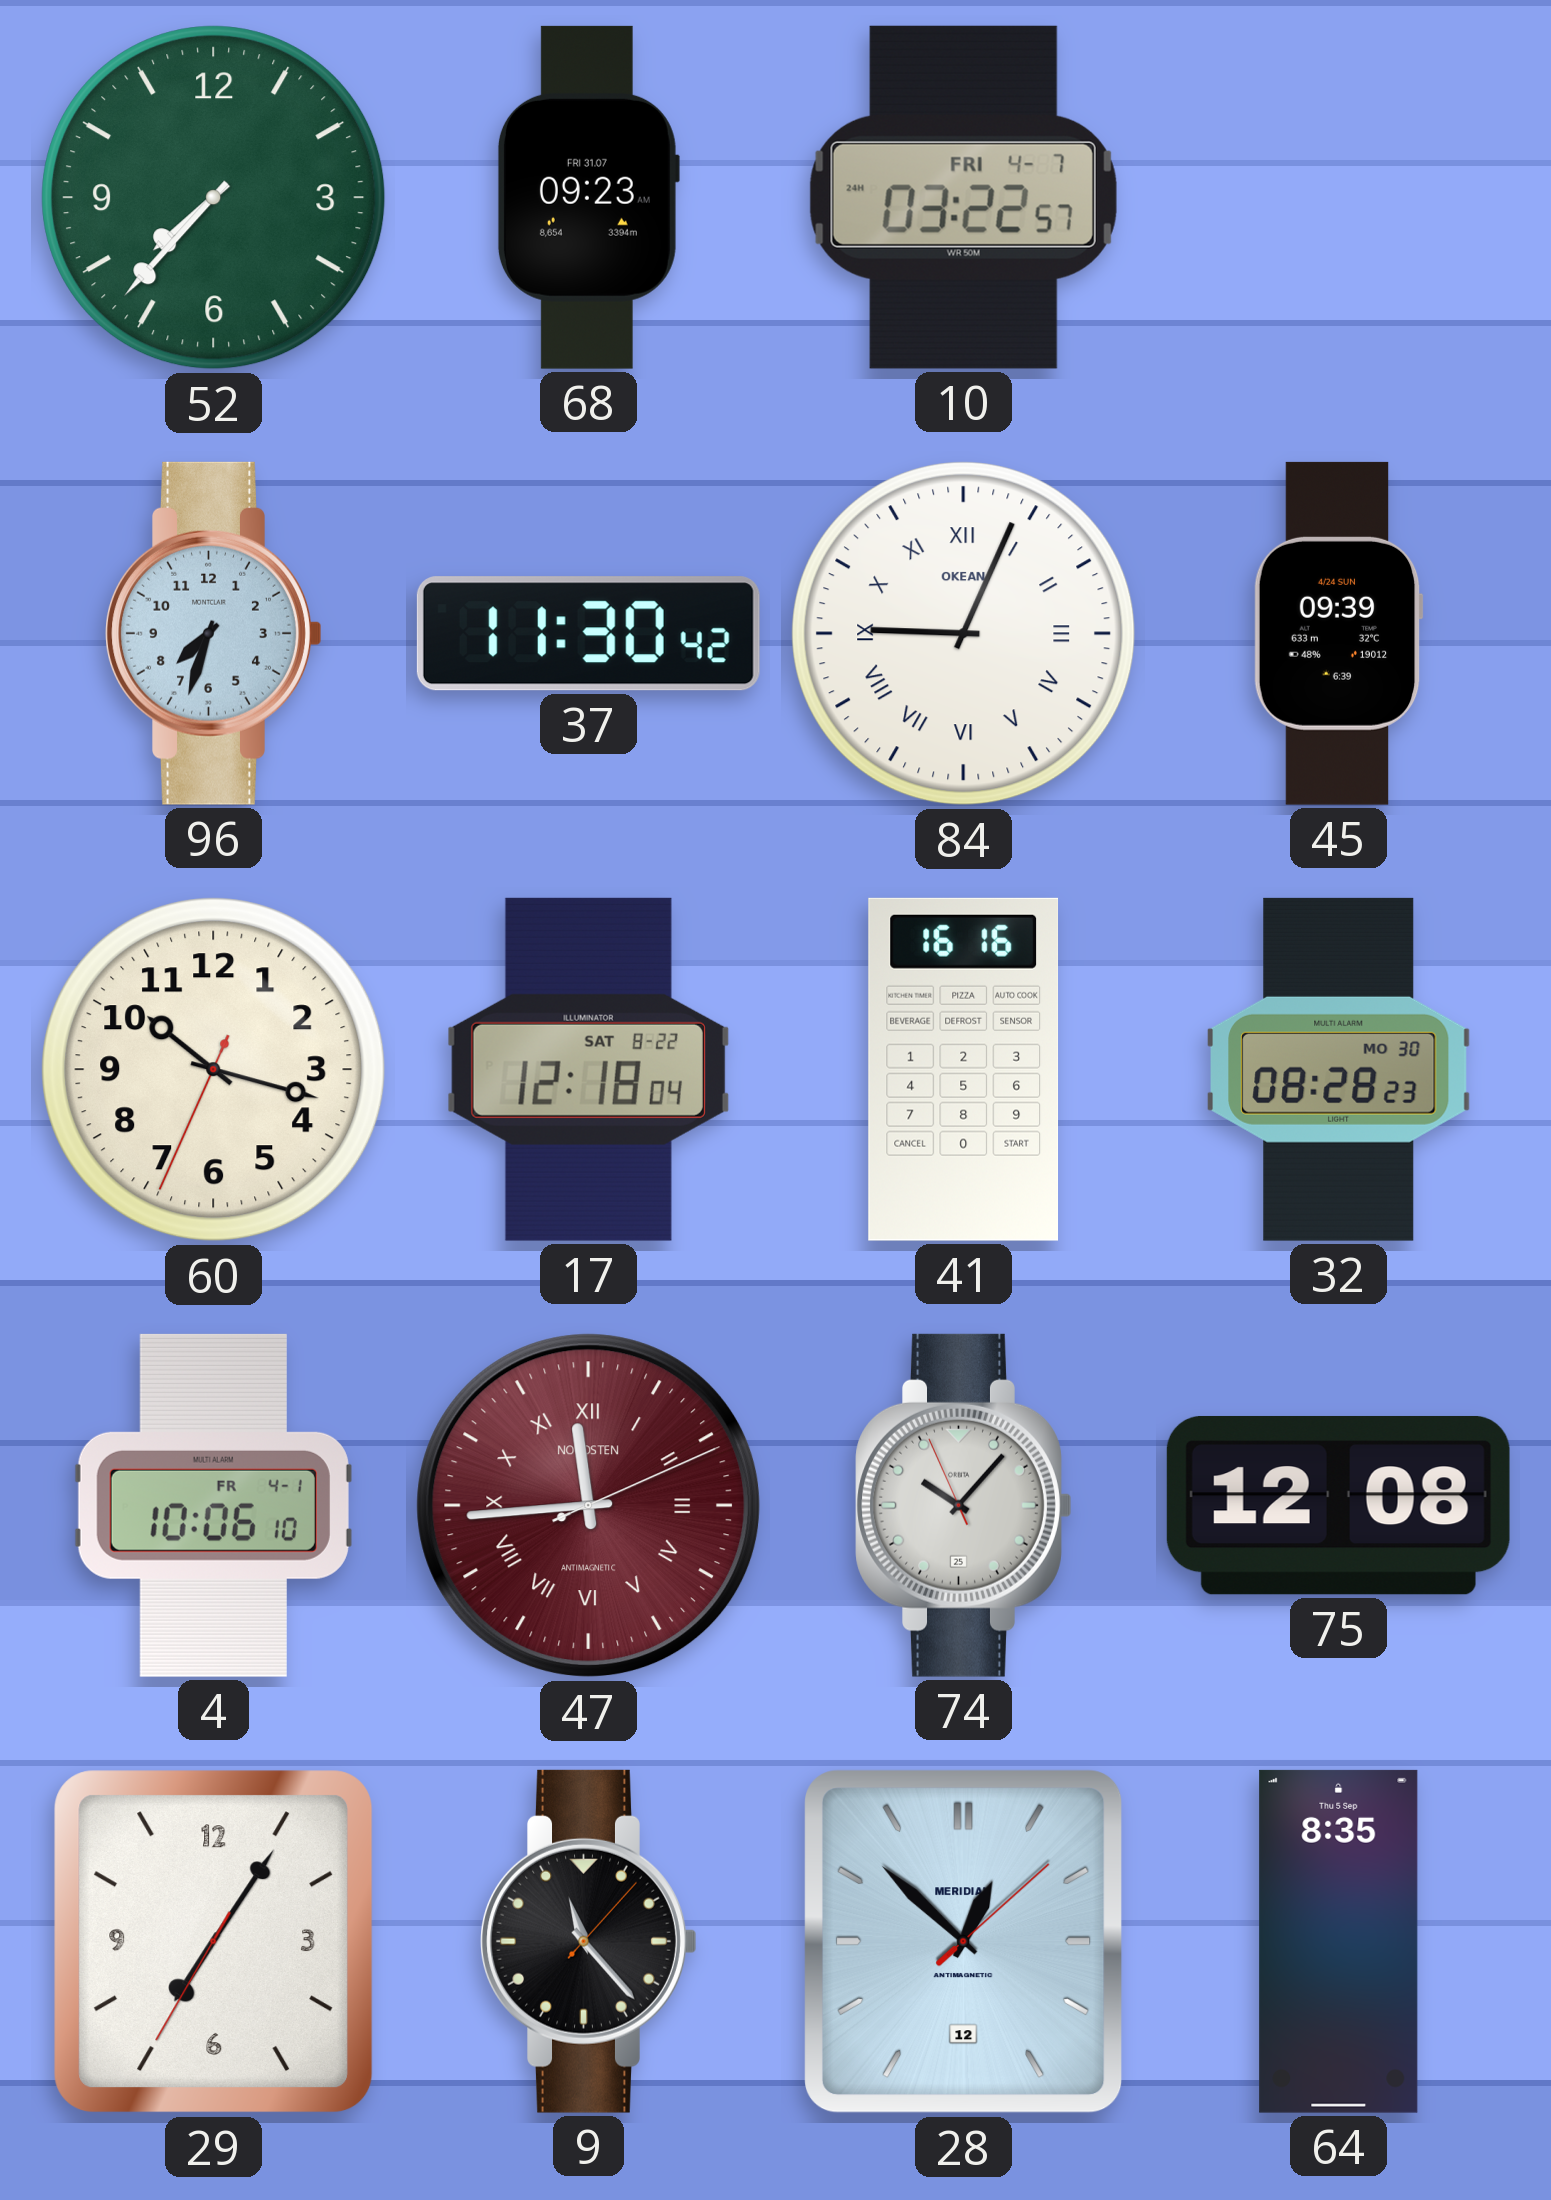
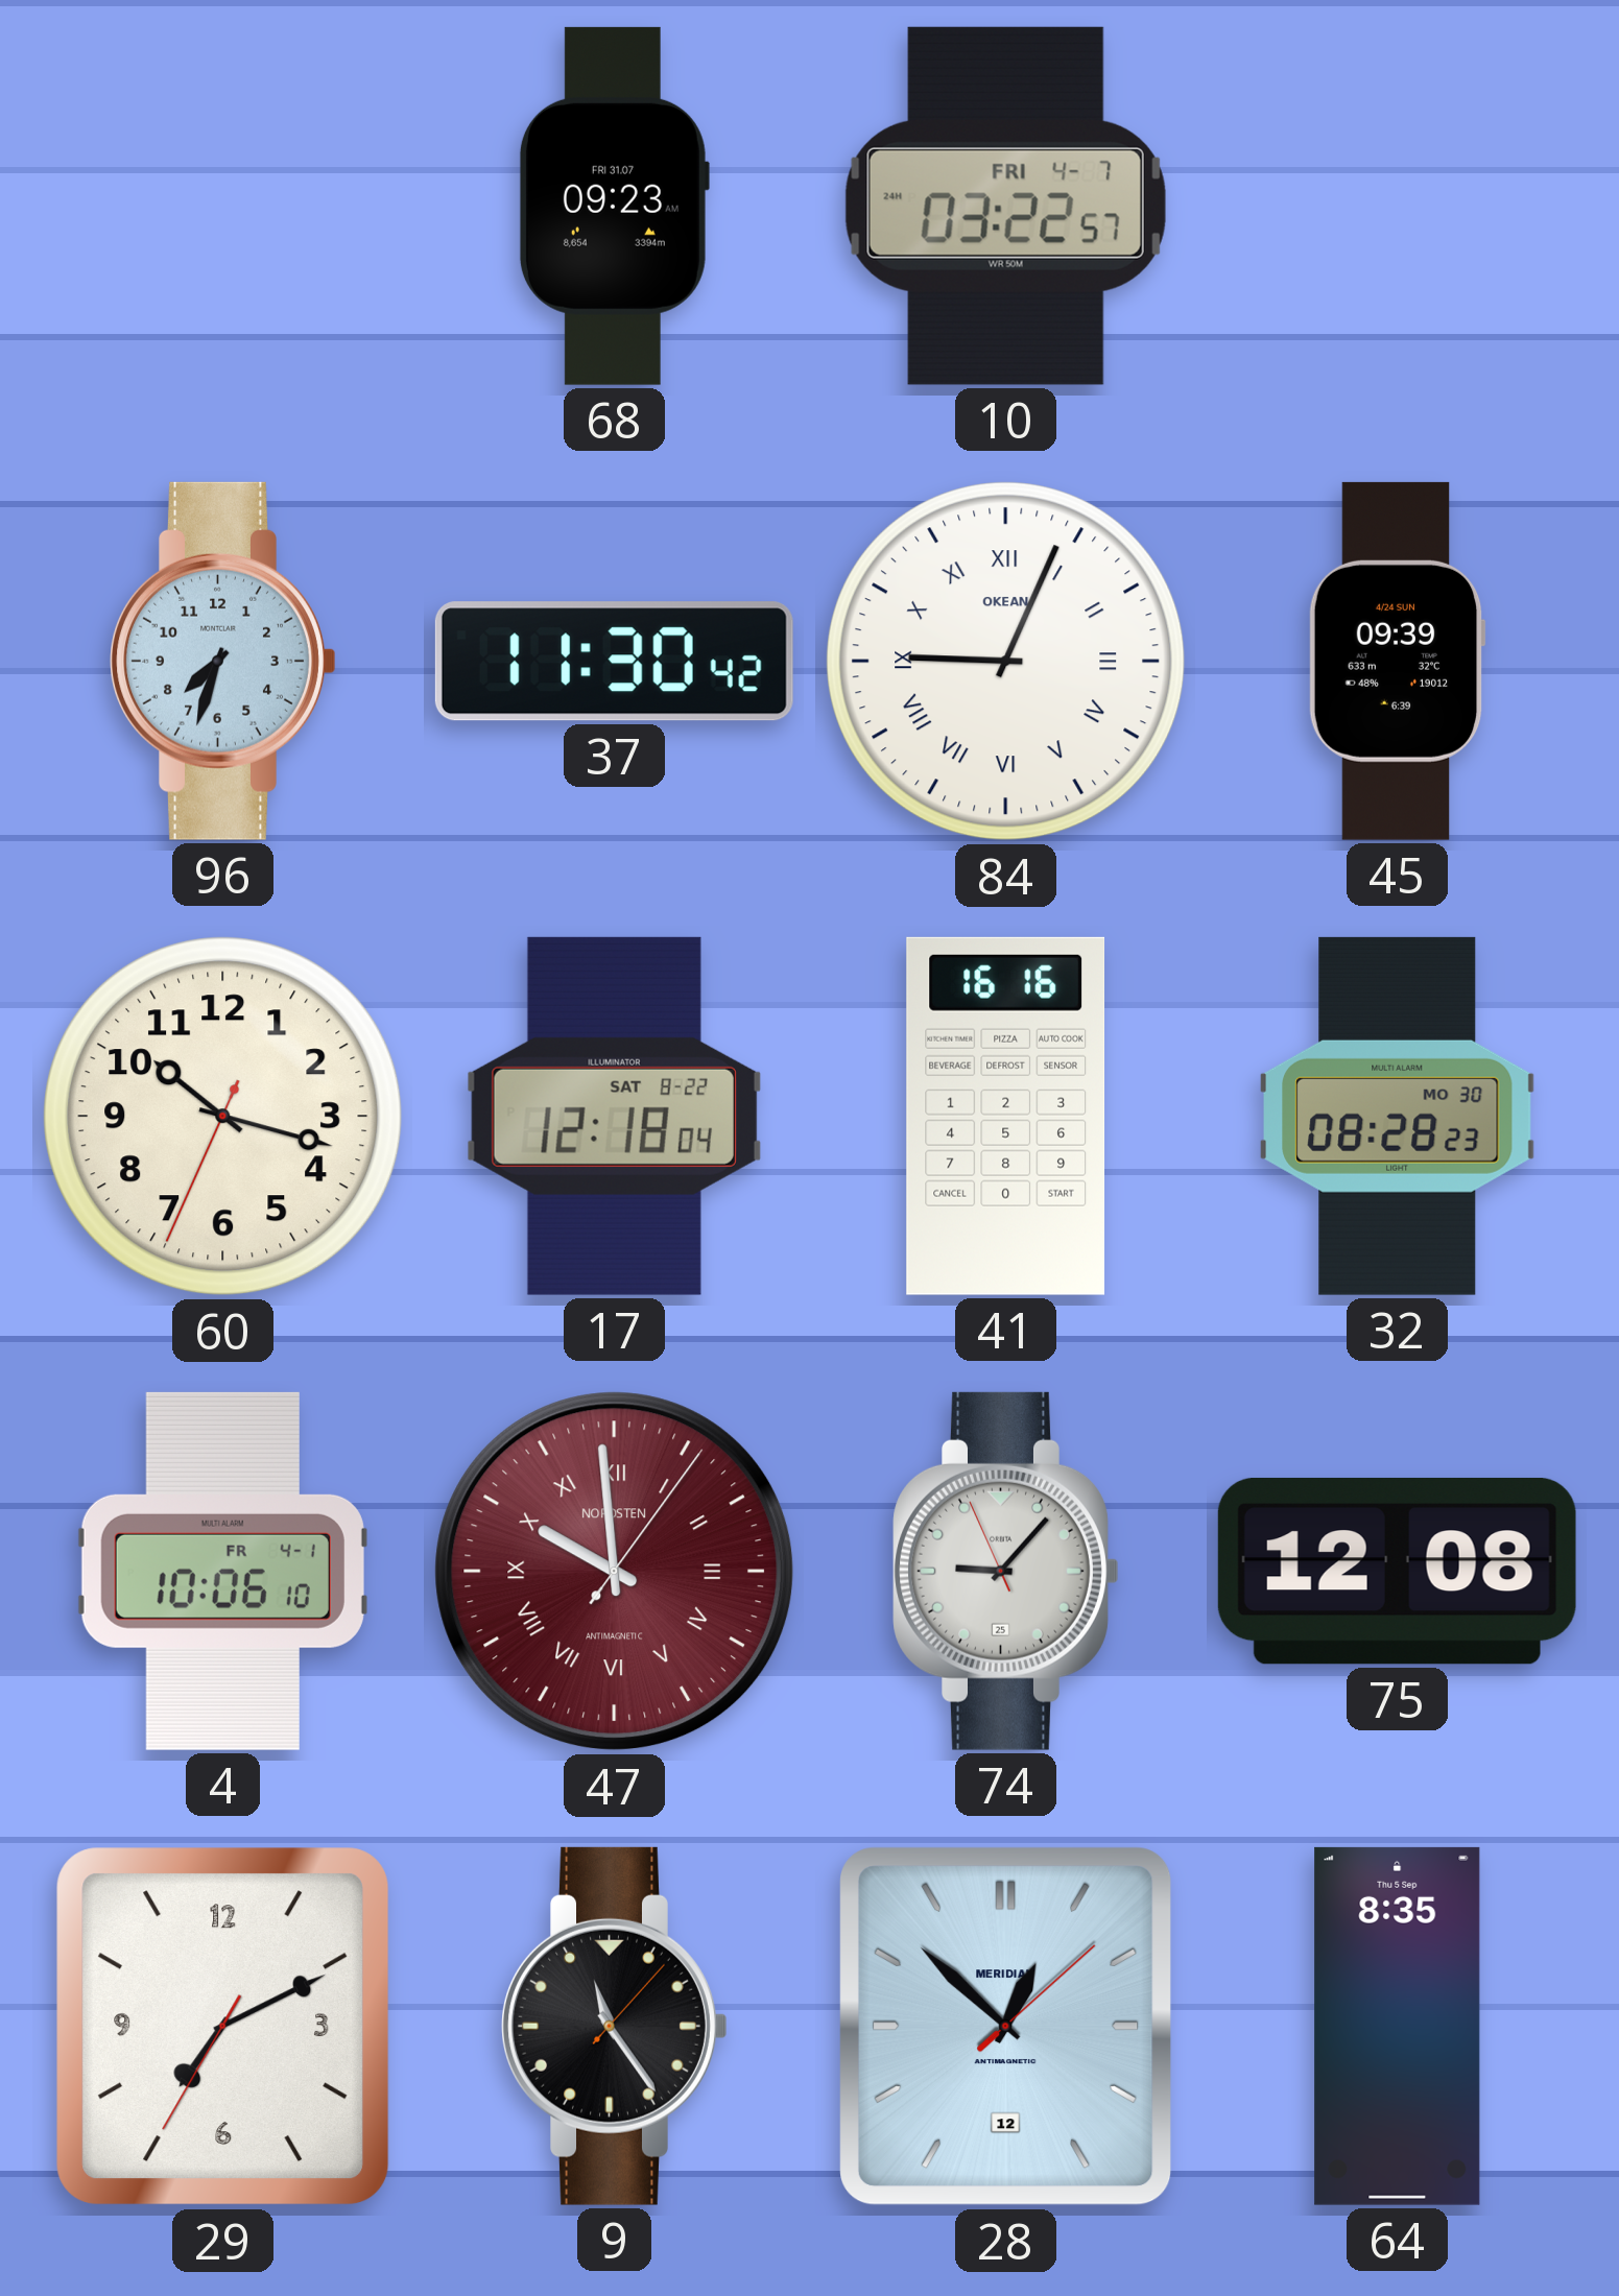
52: 7:37 -> none (214, 198)
47: 11:44 -> 9:59 (615, 1572)
74: 10:06 -> 9:06 (1006, 1571)
29: 7:05 -> 7:10 (223, 2027)
9: 11:23 -> 11:24 (615, 2026)
